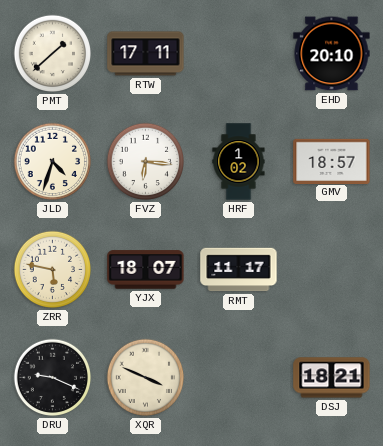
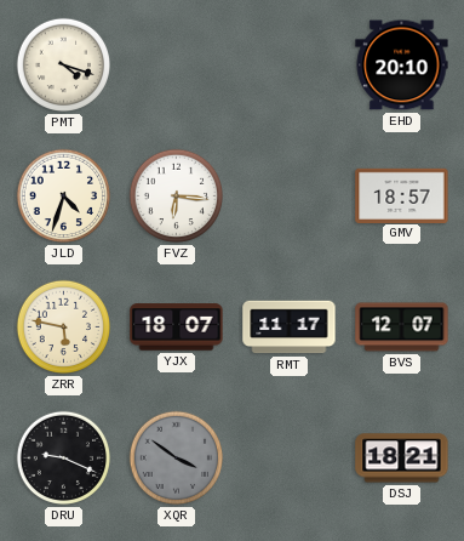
PMT: 1:38 -> 4:18 (64, 66)
RTW: 17:11 -> none (146, 54)
HRF: 1:02 -> none (239, 162)
BVS: none -> 12:07 (402, 328)
XQR: 3:49 -> 3:51 (177, 459)
XQR dial: cream -> grey (177, 459)
